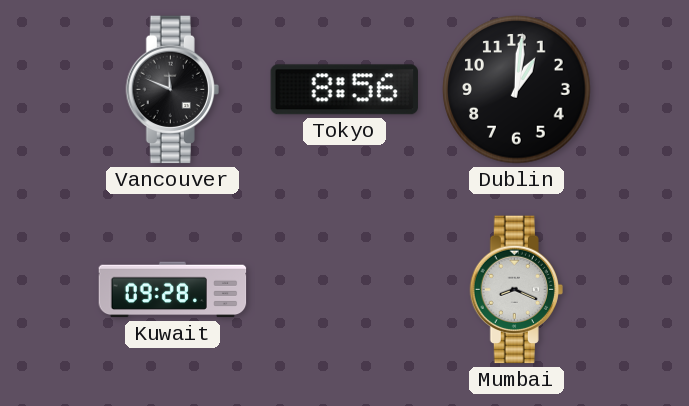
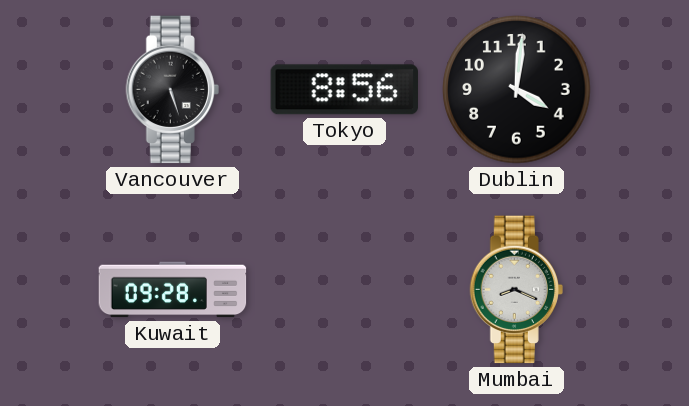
Vancouver: 11:49 -> 5:27 (172, 90)
Dublin: 1:01 -> 4:01 (517, 90)
